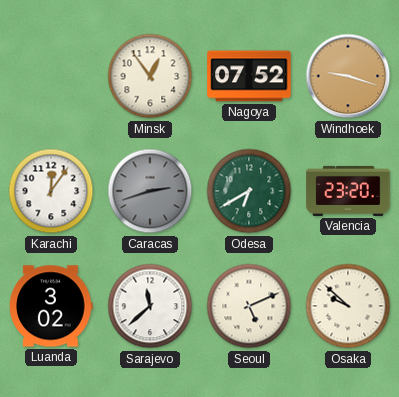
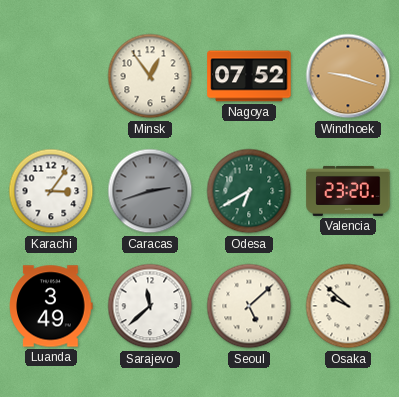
Karachi: 12:06 -> 3:06 (51, 191)
Luanda: 3:02 -> 3:49 (51, 306)
Seoul: 5:11 -> 5:08 (249, 306)
